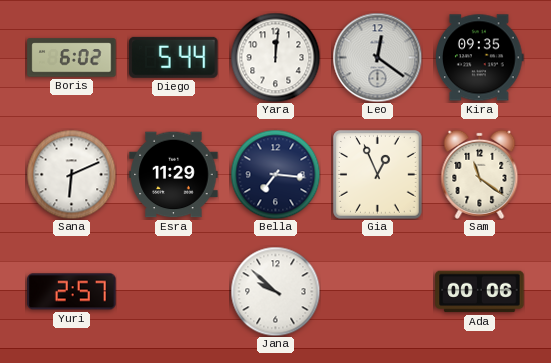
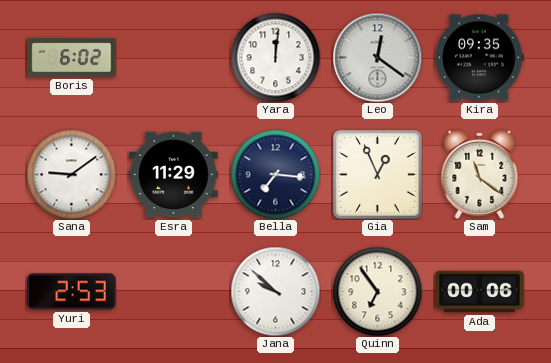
Diego: 5:44 -> none (174, 57)
Sana: 6:11 -> 9:09 (71, 174)
Yuri: 2:57 -> 2:53 (72, 292)
Quinn: none -> 6:54 (377, 291)
